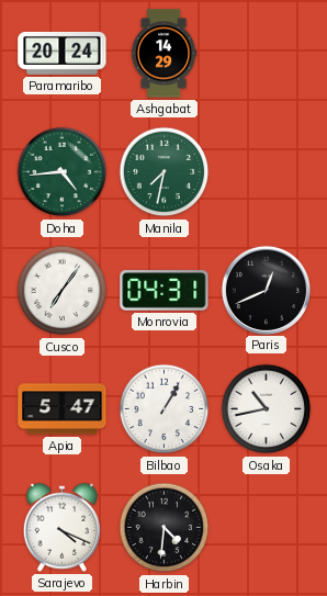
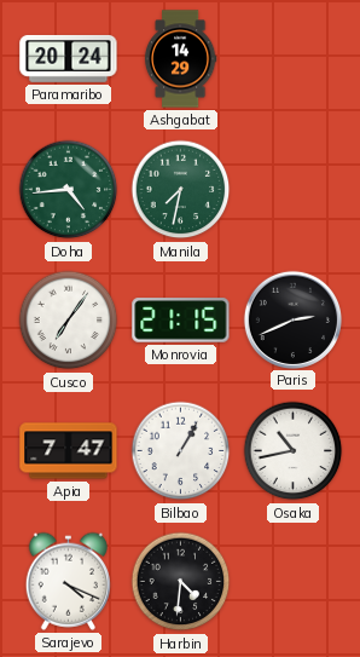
Monrovia: 04:31 -> 21:15 (181, 321)
Paris: 12:41 -> 2:41 (292, 319)
Apia: 5:47 -> 7:47 (69, 451)
